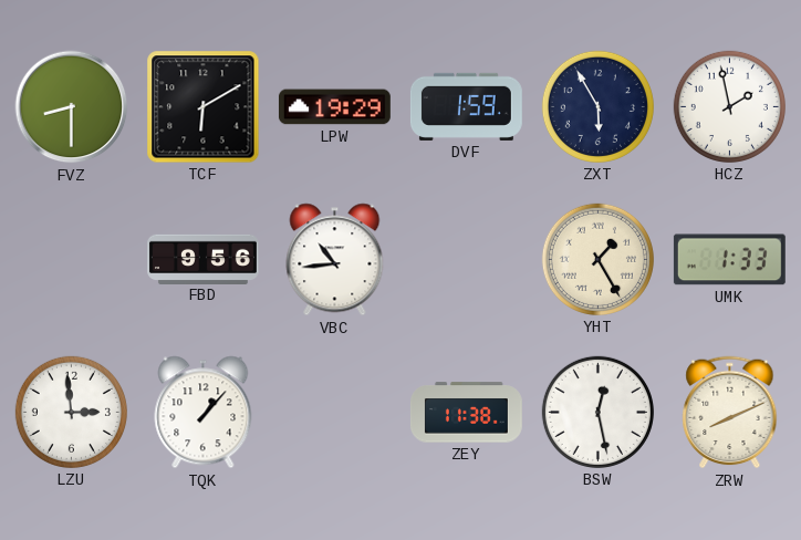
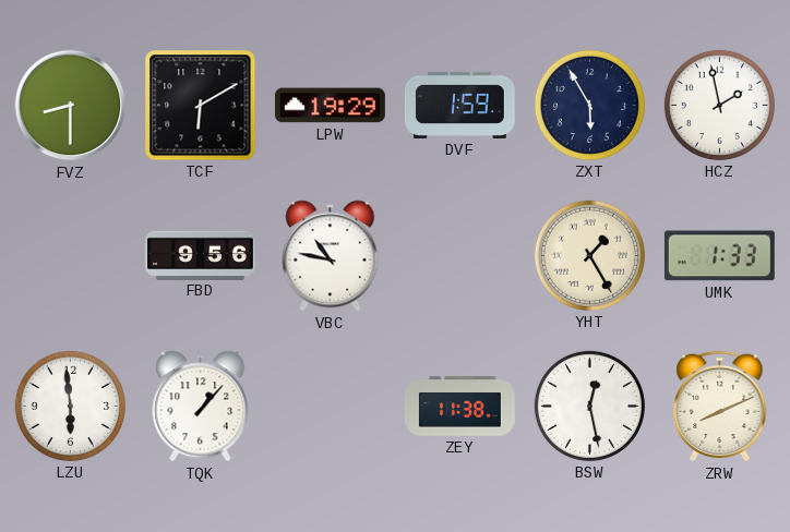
VBC: 10:44 -> 10:47 (331, 256)
LZU: 2:59 -> 5:59 (70, 406)
